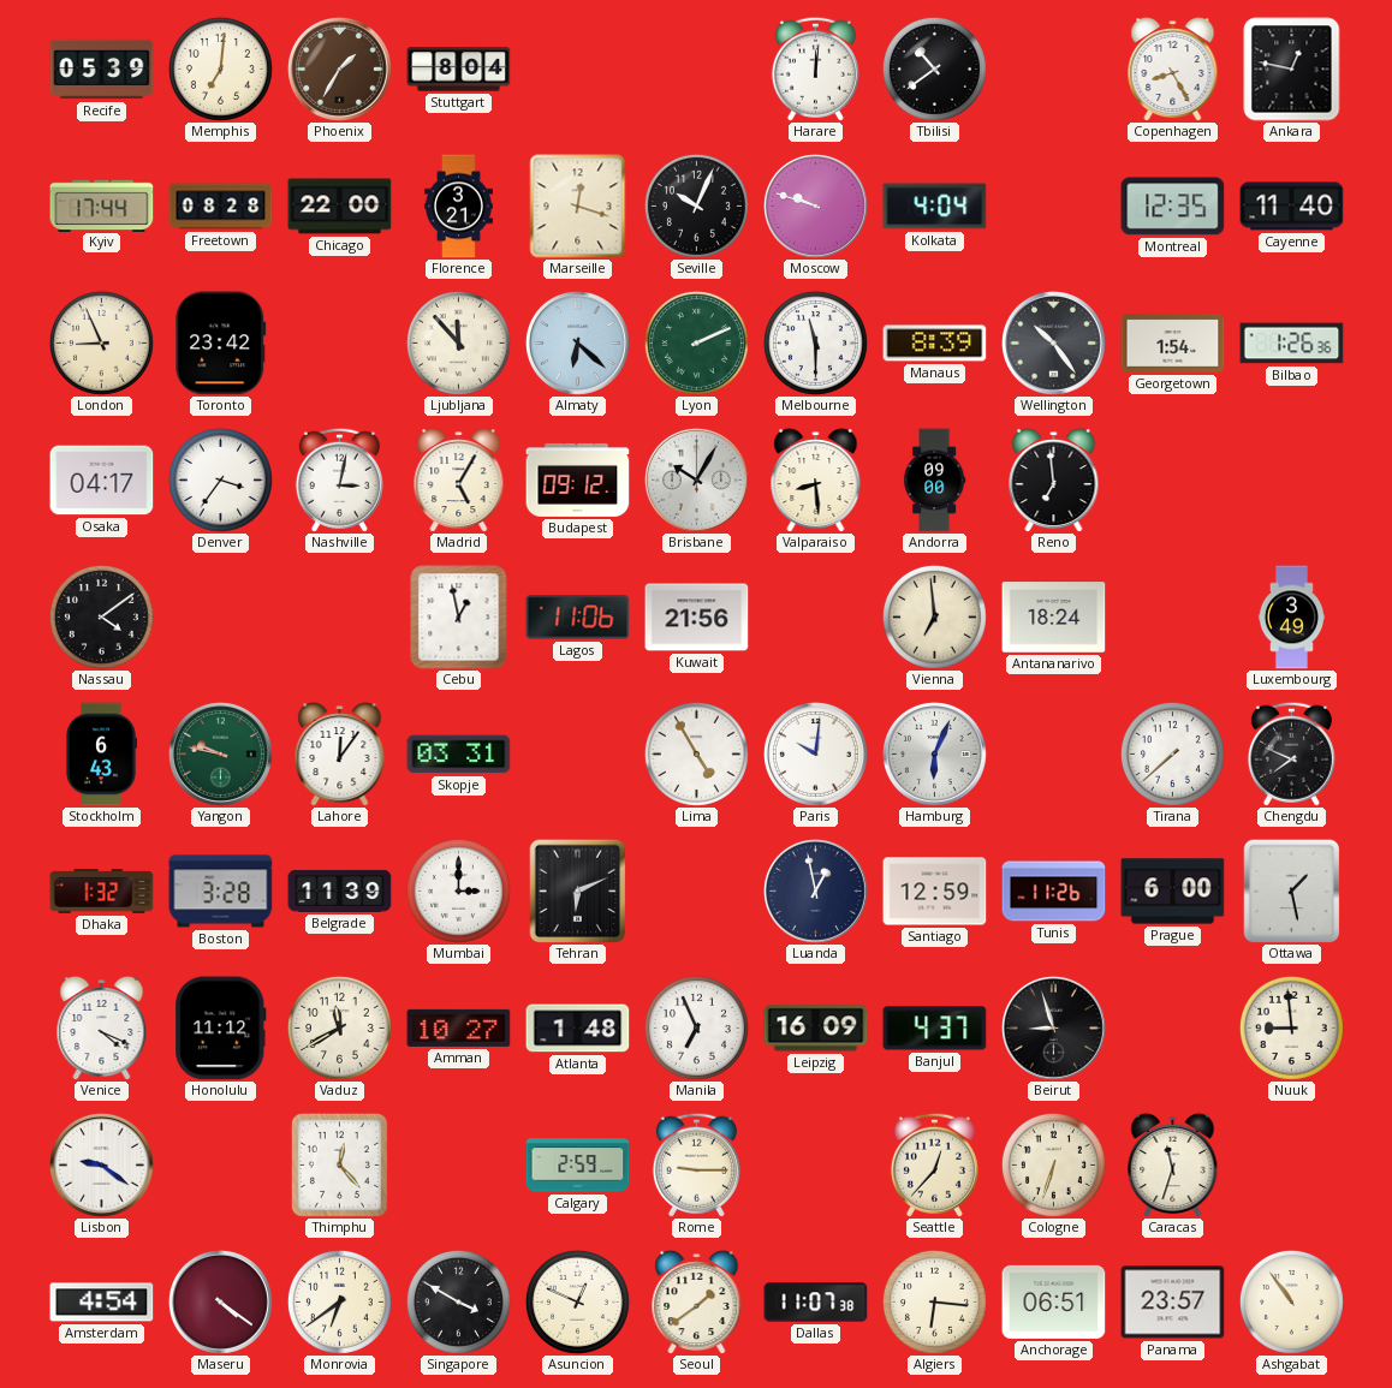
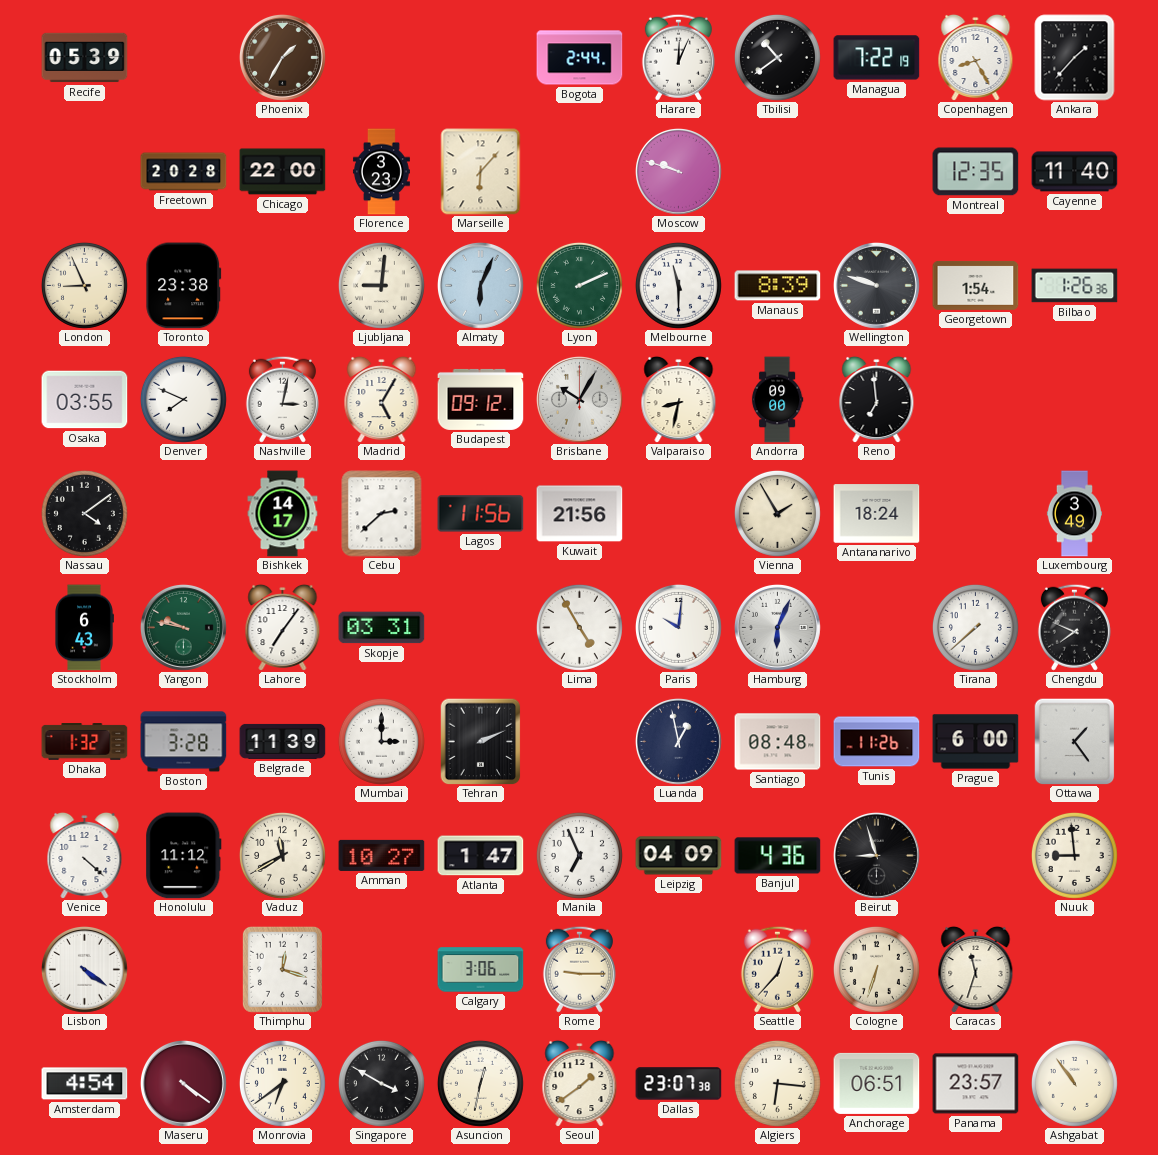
Memphis: 7:01 -> none (220, 68)
Stuttgart: 8:04 -> none (459, 70)
Bogota: none -> 2:44 (580, 58)
Harare: 12:01 -> 12:04 (678, 57)
Managua: none -> 7:22 (877, 58)
Ankara: 12:47 -> 1:37 (1075, 58)
Kyiv: 17:44 -> none (102, 205)
Freetown: 08:28 -> 20:28 (184, 172)
Florence: 3:21 -> 3:23 (382, 172)
Marseille: 12:18 -> 6:07 (481, 172)
Seville: 10:04 -> none (696, 205)
Kolkata: 4:04 -> none (935, 207)
Toronto: 23:42 -> 23:38 (184, 286)
Ljubljana: 11:53 -> 9:01 (381, 285)
Almaty: 6:22 -> 6:04 (480, 285)
Wellington: 10:24 -> 9:48 (876, 285)
Osaka: 04:17 -> 03:55 (85, 400)
Denver: 3:36 -> 7:49 (183, 399)
Valparaiso: 8:29 -> 8:32 (679, 399)
Bishkek: none -> 14:17 (283, 514)
Cebu: 12:58 -> 2:38 (382, 514)
Lagos: 11:06 -> 11:56 (481, 514)
Vienna: 6:59 -> 1:55 (777, 513)
Lahore: 12:06 -> 7:06 (283, 627)
Tehran: 6:11 -> 2:11 (481, 741)
Santiago: 12:59 -> 08:48 (778, 742)
Ottawa: 1:28 -> 1:24 (1075, 741)
Venice: 4:19 -> 4:22 (85, 855)
Atlanta: 1:48 -> 1:47 (481, 856)
Leipzig: 16:09 -> 04:09 (679, 856)
Banjul: 4:37 -> 4:36 (778, 856)
Lisbon: 9:21 -> 4:21 (84, 969)
Thimphu: 12:23 -> 12:18 (282, 969)
Calgary: 2:59 -> 3:06 (481, 970)
Asuncion: 12:49 -> 12:32 (480, 1083)
Dallas: 11:07 -> 23:07 (679, 1084)
